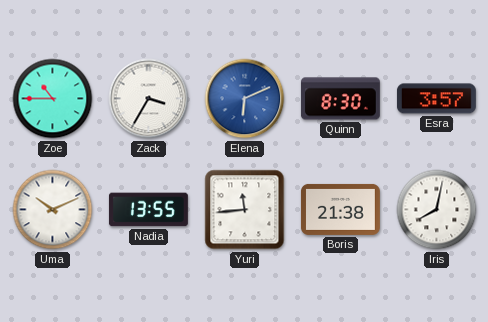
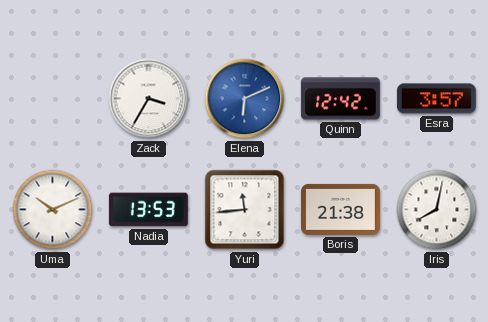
Zoe: 10:45 -> none (53, 99)
Quinn: 8:30 -> 12:42 (340, 99)
Nadia: 13:55 -> 13:53 (148, 210)
